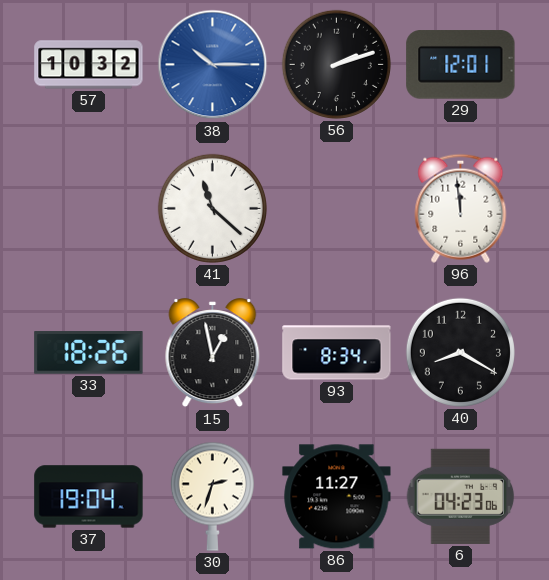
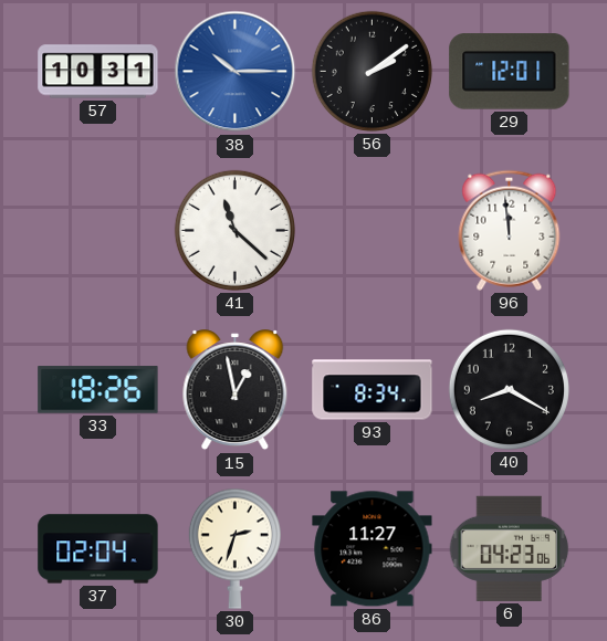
57: 10:32 -> 10:31 (98, 72)
56: 2:12 -> 2:09 (371, 71)
37: 19:04 -> 02:04 (98, 549)
